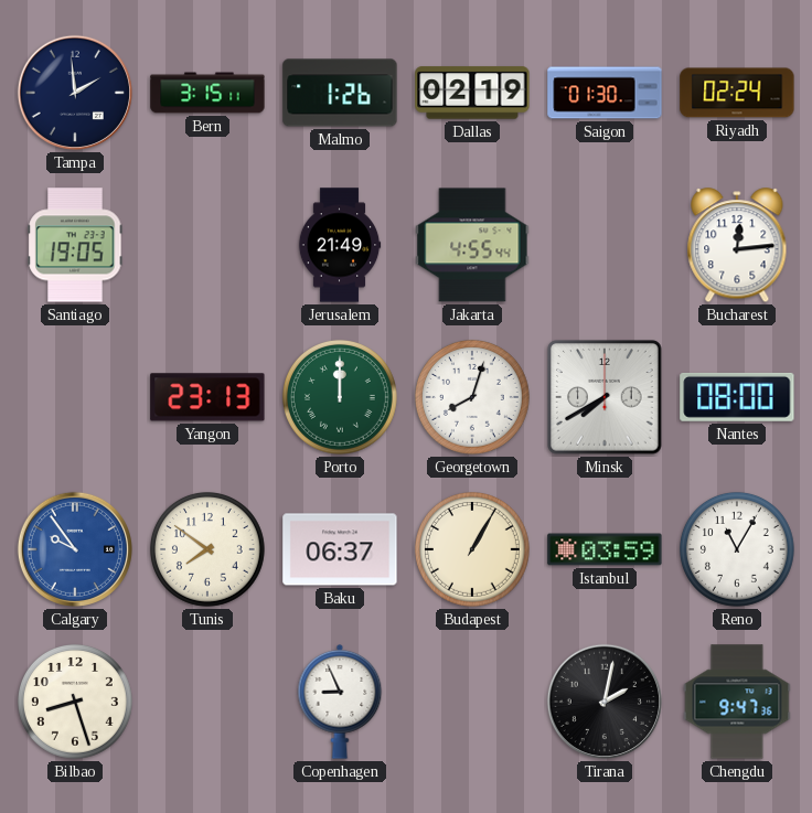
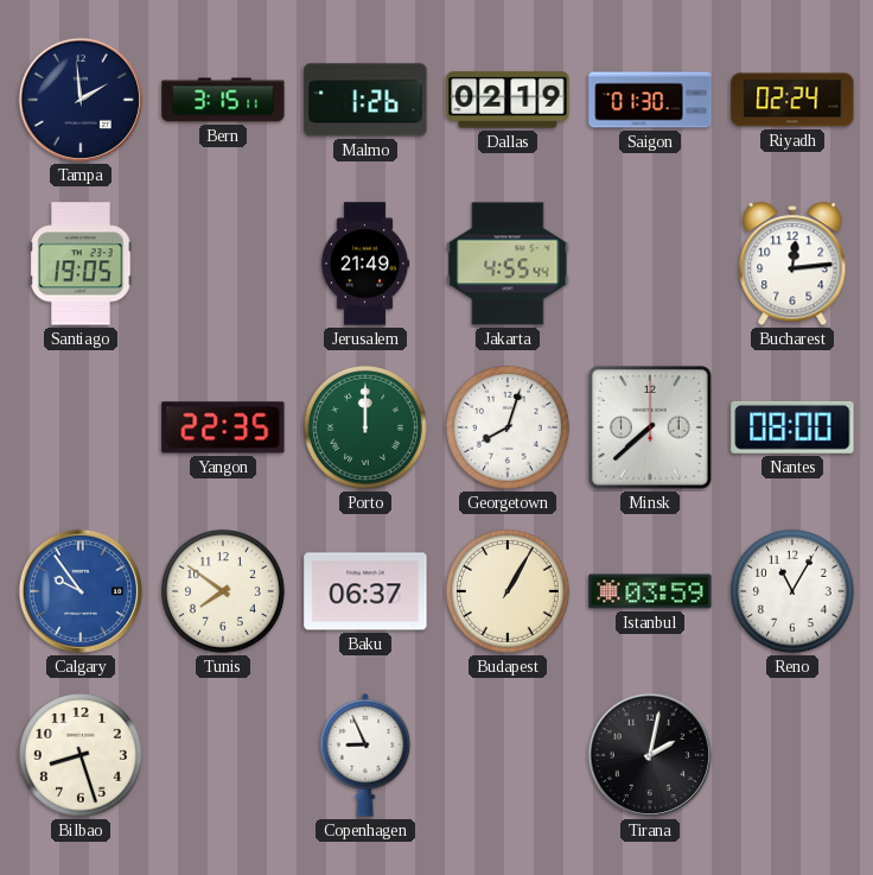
Yangon: 23:13 -> 22:35 (223, 427)
Minsk: 7:40 -> 7:38 (650, 427)
Chengdu: 9:47 -> none (737, 702)
